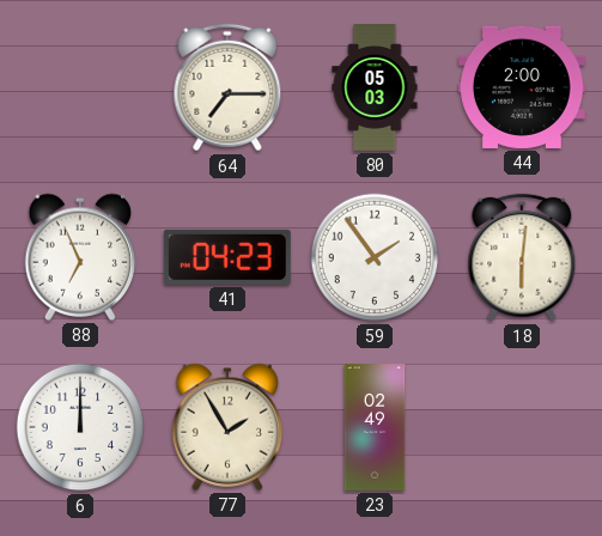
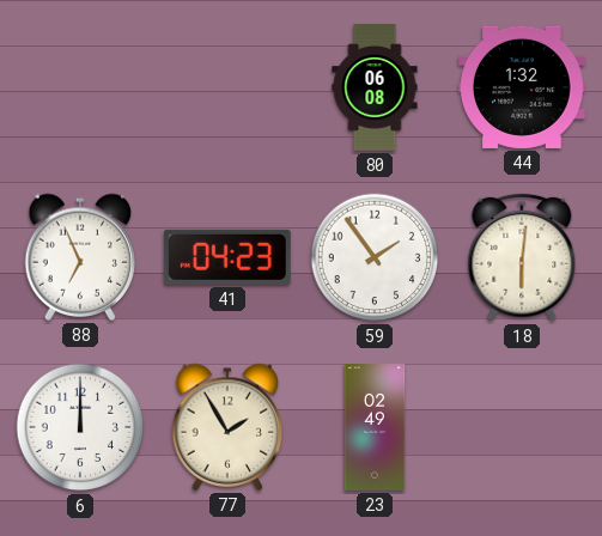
64: 7:15 -> none (227, 87)
80: 05:03 -> 06:08 (375, 87)
44: 2:00 -> 1:32 (523, 87)
